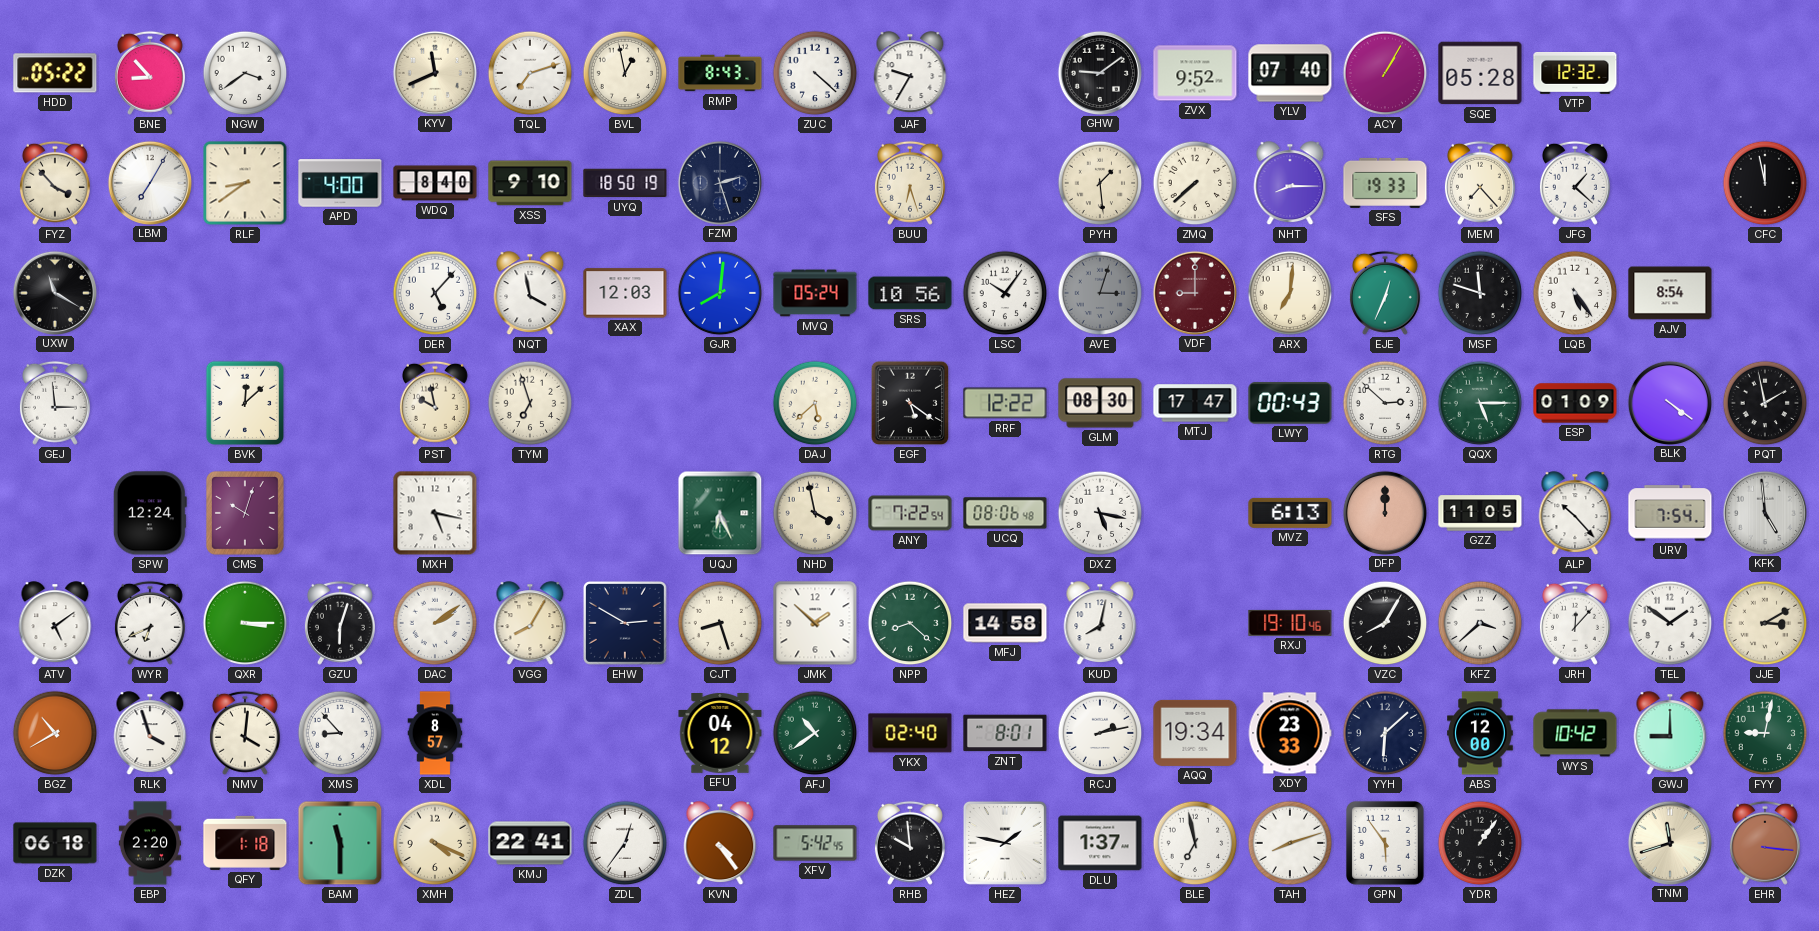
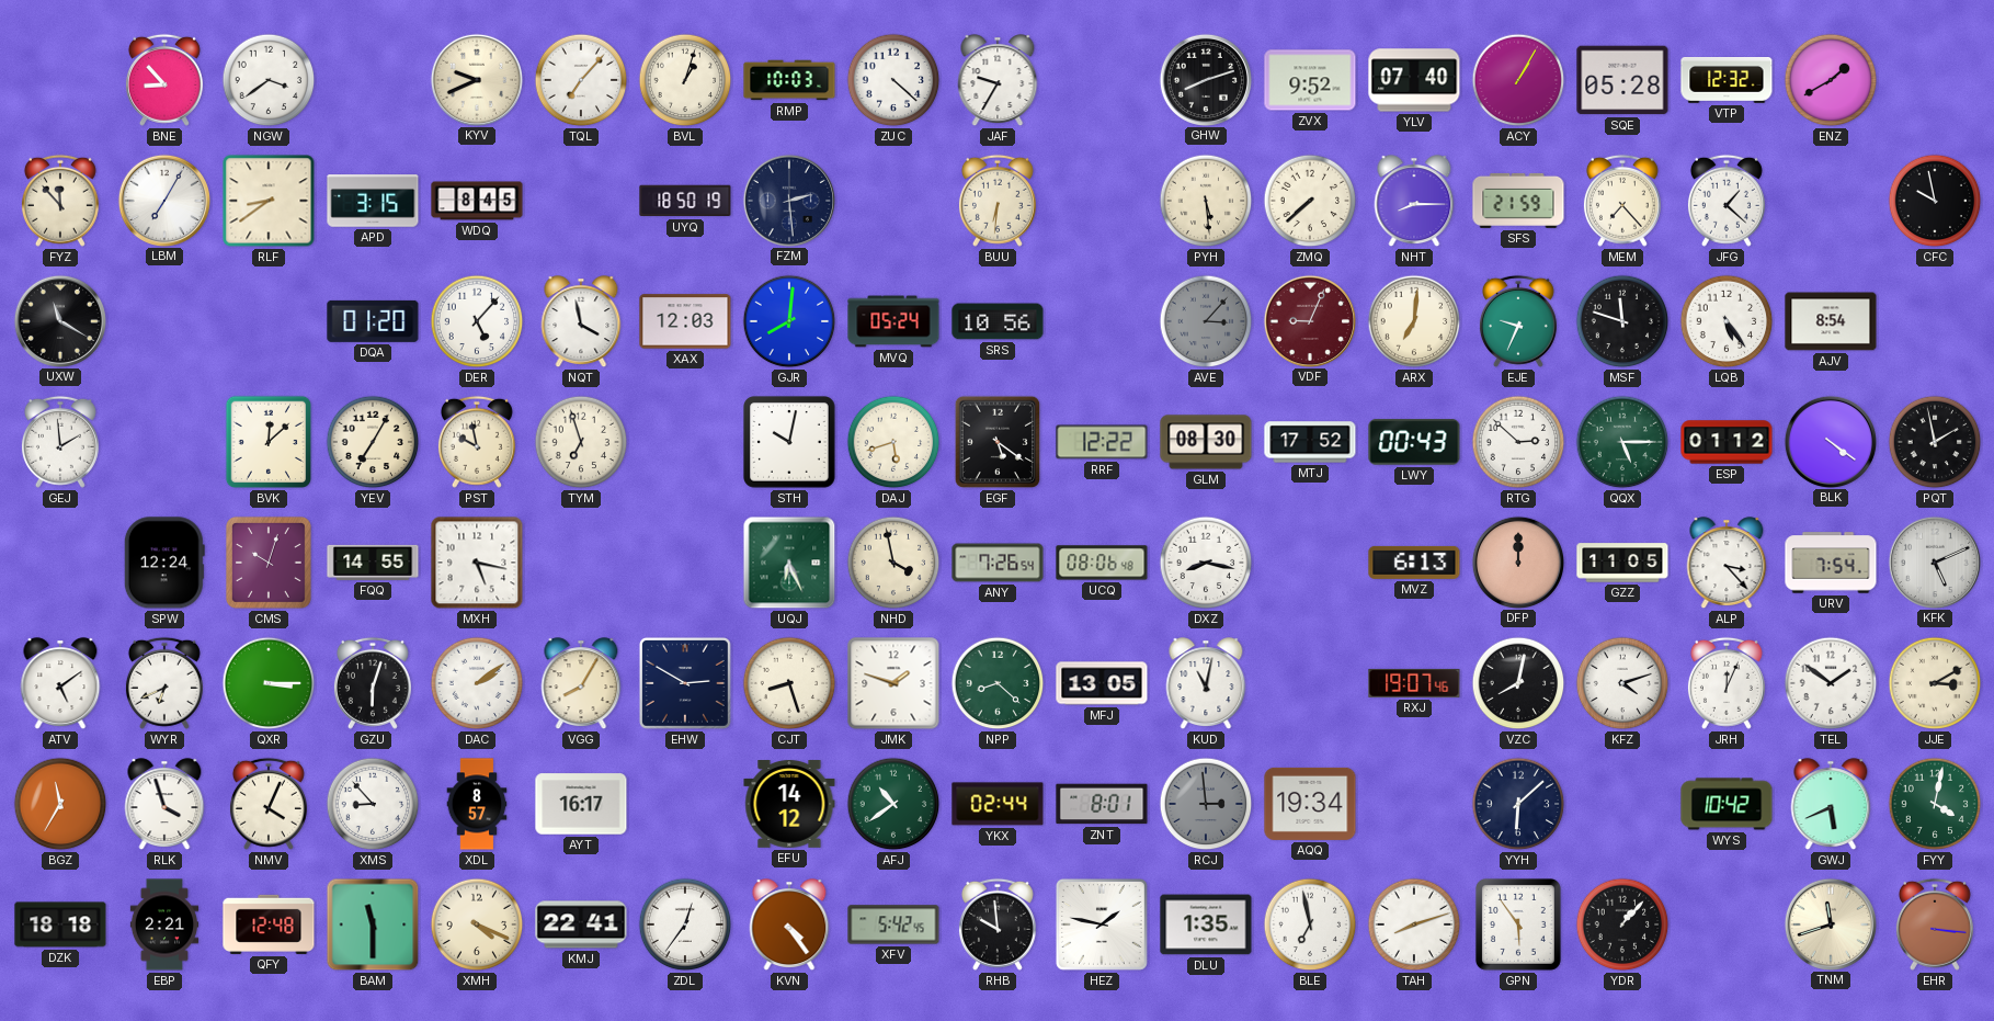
HDD: 05:22 -> none (55, 73)
KYV: 11:41 -> 9:41 (476, 79)
TQL: 7:12 -> 7:07 (581, 80)
BVL: 12:58 -> 1:03 (685, 80)
RMP: 8:43 -> 10:03 (789, 80)
GHW: 9:09 -> 8:12 (1205, 79)
ENZ: none -> 1:40 (1831, 80)
FYZ: 3:53 -> 11:53 (60, 201)
APD: 4:00 -> 3:15 (373, 201)
WDQ: 8:40 -> 8:45 (477, 201)
XSS: 9:10 -> none (530, 183)
FZM: 2:27 -> 2:29 (788, 200)
BUU: 6:27 -> 6:31 (998, 201)
PYH: 1:29 -> 5:29 (1206, 201)
SFS: 19:33 -> 21:59 (1518, 201)
CFC: 11:58 -> 9:58 (1935, 201)
DQA: none -> 01:20 (373, 321)
LSC: 10:06 -> none (1005, 293)
AVE: 3:03 -> 3:07 (1206, 321)
VDF: 9:00 -> 9:04 (1309, 320)
EJE: 12:34 -> 9:34 (1518, 321)
GEJ: 2:59 -> 1:59 (60, 442)
YEV: none -> 7:05 (373, 442)
STH: none -> 10:02 (790, 443)
DAJ: 5:38 -> 5:42 (893, 442)
MTJ: 17:47 -> 17:52 (1310, 442)
ESP: 01:09 -> 01:12 (1727, 442)
FQQ: none -> 14:55 (373, 563)
ANY: 7:22 -> 7:26 (998, 563)
DXZ: 5:17 -> 8:17 (1206, 563)
ALP: 10:23 -> 3:23 (1727, 564)
KFK: 4:59 -> 5:11 (1934, 561)
JMK: 1:52 -> 1:48 (893, 683)
MFJ: 14:58 -> 13:05 (1102, 683)
KUD: 8:02 -> 11:02 (1206, 684)
RXJ: 19:10 -> 19:07 (1414, 683)
VZC: 8:05 -> 8:02 (1518, 683)
KFZ: 3:38 -> 4:12 (1622, 683)
JRH: 12:07 -> 12:04 (1727, 683)
BGZ: 10:40 -> 11:35 (60, 804)
NMV: 4:01 -> 4:04 (269, 804)
AYT: none -> 16:17 (581, 804)
EFU: 04:12 -> 14:12 (789, 805)
YKX: 02:40 -> 02:44 (998, 804)
RCJ: 2:13 -> 2:59 (1206, 804)
RCJ dial: white -> grey (1206, 804)
XDY: 23:33 -> none (1290, 733)
ABS: 12:00 -> none (1481, 733)
GWJ: 9:00 -> 5:41 (1831, 805)
FYY: 9:02 -> 4:02 (1935, 804)
DZK: 06:18 -> 18:18 (60, 924)
EBP: 2:20 -> 2:21 (164, 924)
QFY: 1:18 -> 12:48 (269, 924)
DLU: 1:37 -> 1:35 (1206, 924)
YDR: 1:06 -> 1:07 (1622, 924)
